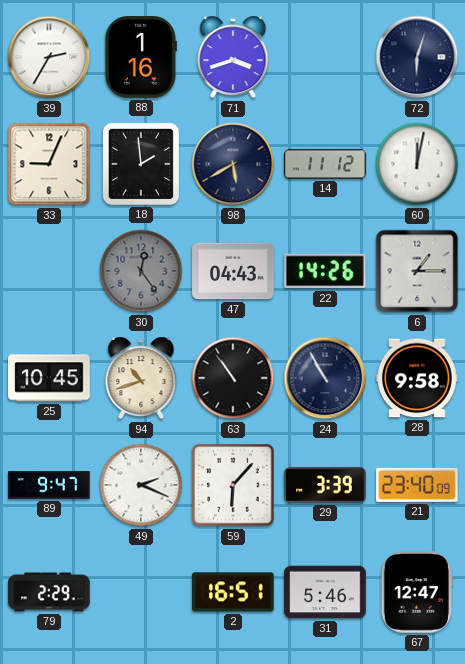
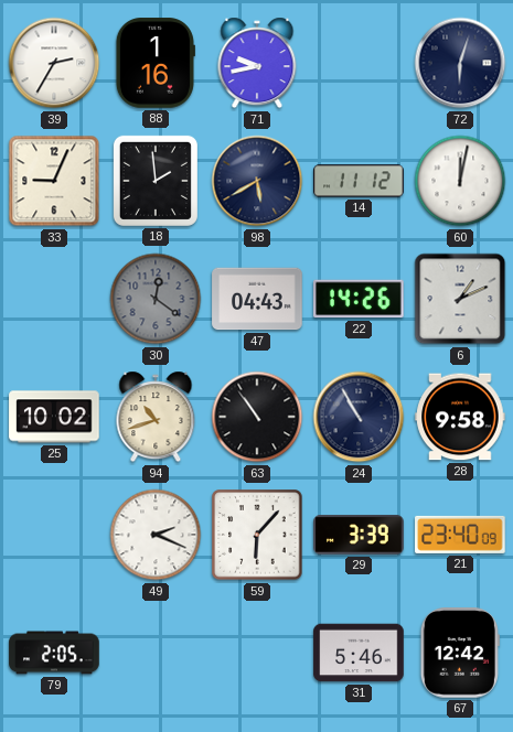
71: 3:42 -> 9:43 (257, 63)
30: 12:24 -> 12:21 (156, 299)
6: 1:15 -> 1:11 (460, 299)
25: 10:45 -> 10:02 (54, 417)
89: 9:47 -> none (49, 485)
79: 2:29 -> 2:05 (54, 653)
2: 16:51 -> none (233, 592)
67: 12:47 -> 12:42 (460, 653)
